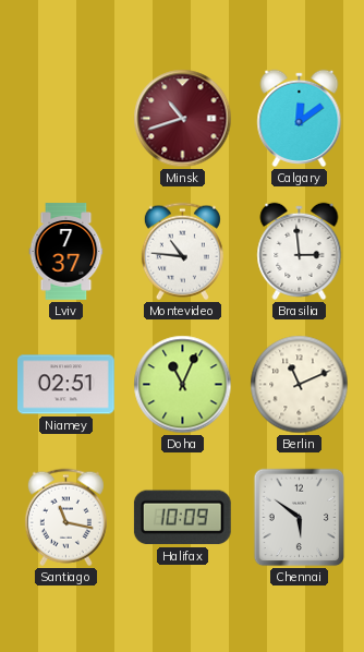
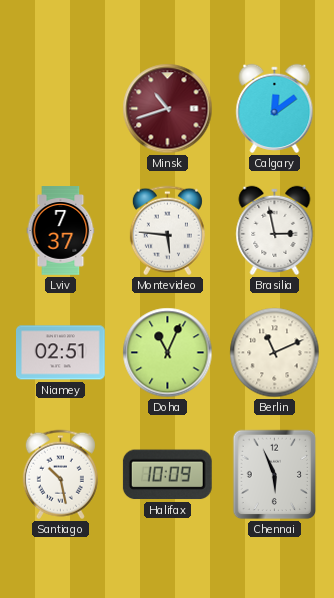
Montevideo: 10:46 -> 5:46 (167, 231)
Brasilia: 2:59 -> 2:58 (275, 230)
Santiago: 11:17 -> 10:28 (60, 475)
Chennai: 5:51 -> 5:56 (275, 475)
